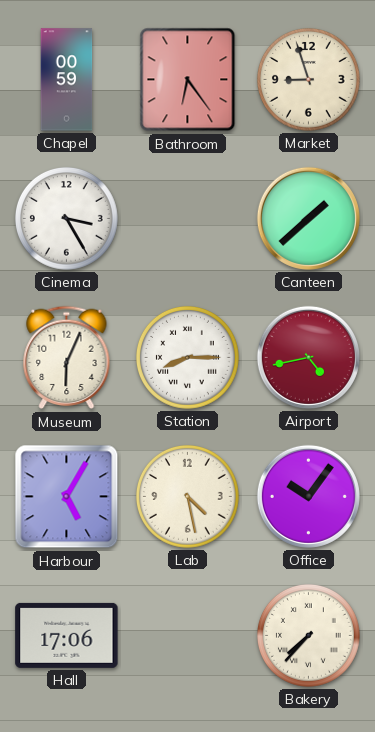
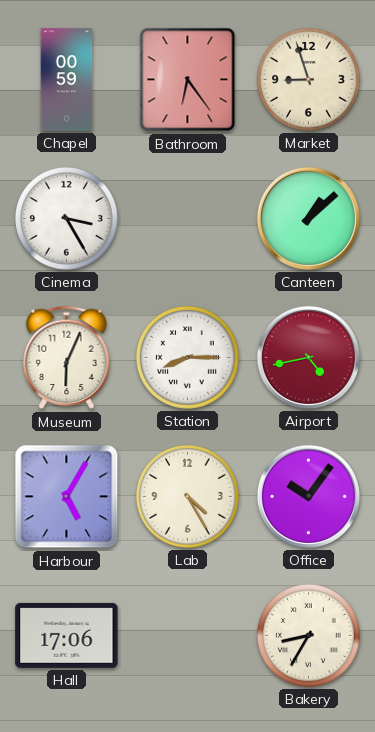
Canteen: 1:38 -> 1:08 (308, 218)
Lab: 4:28 -> 4:25 (187, 496)
Bakery: 7:37 -> 8:35 (308, 635)
